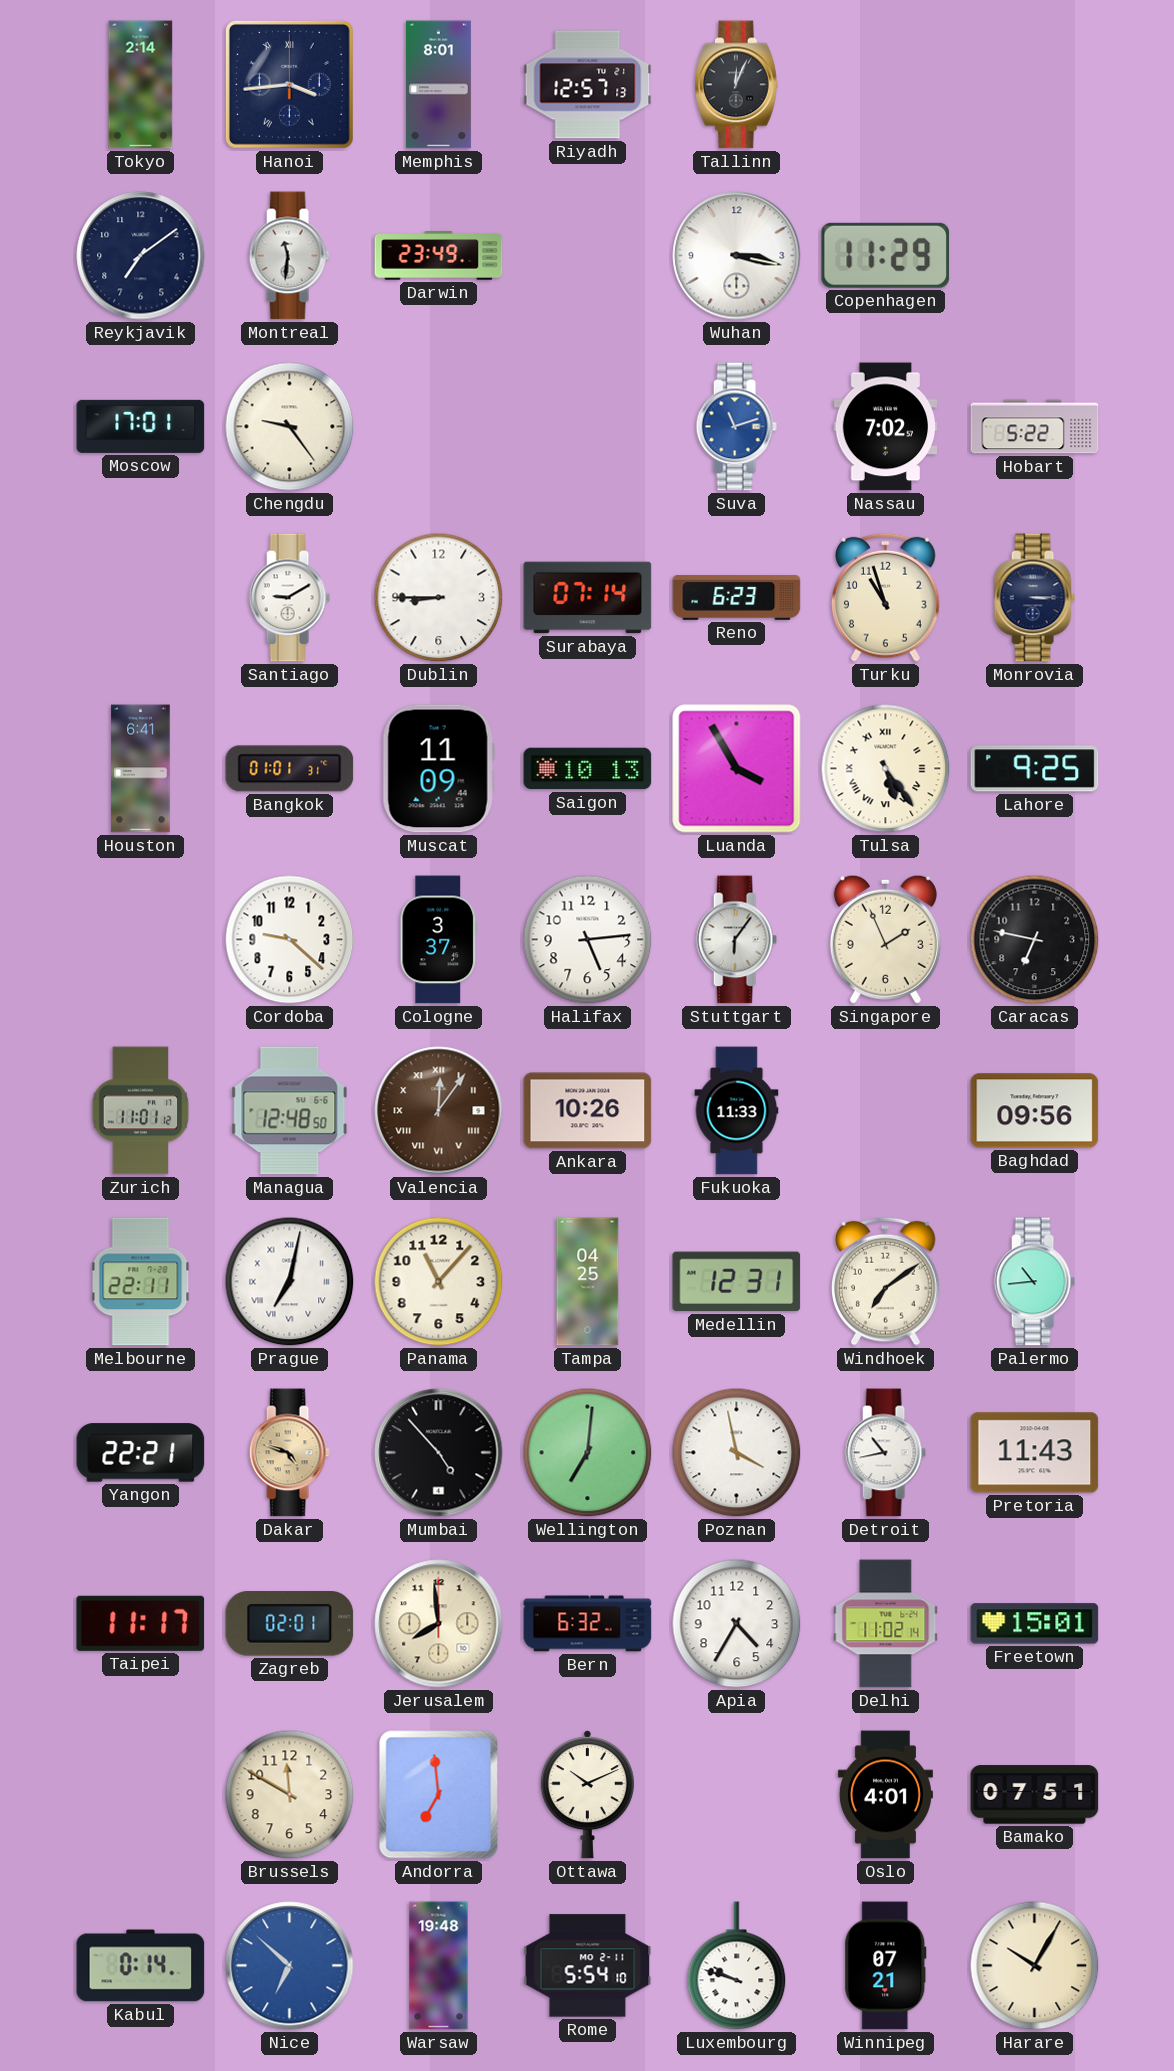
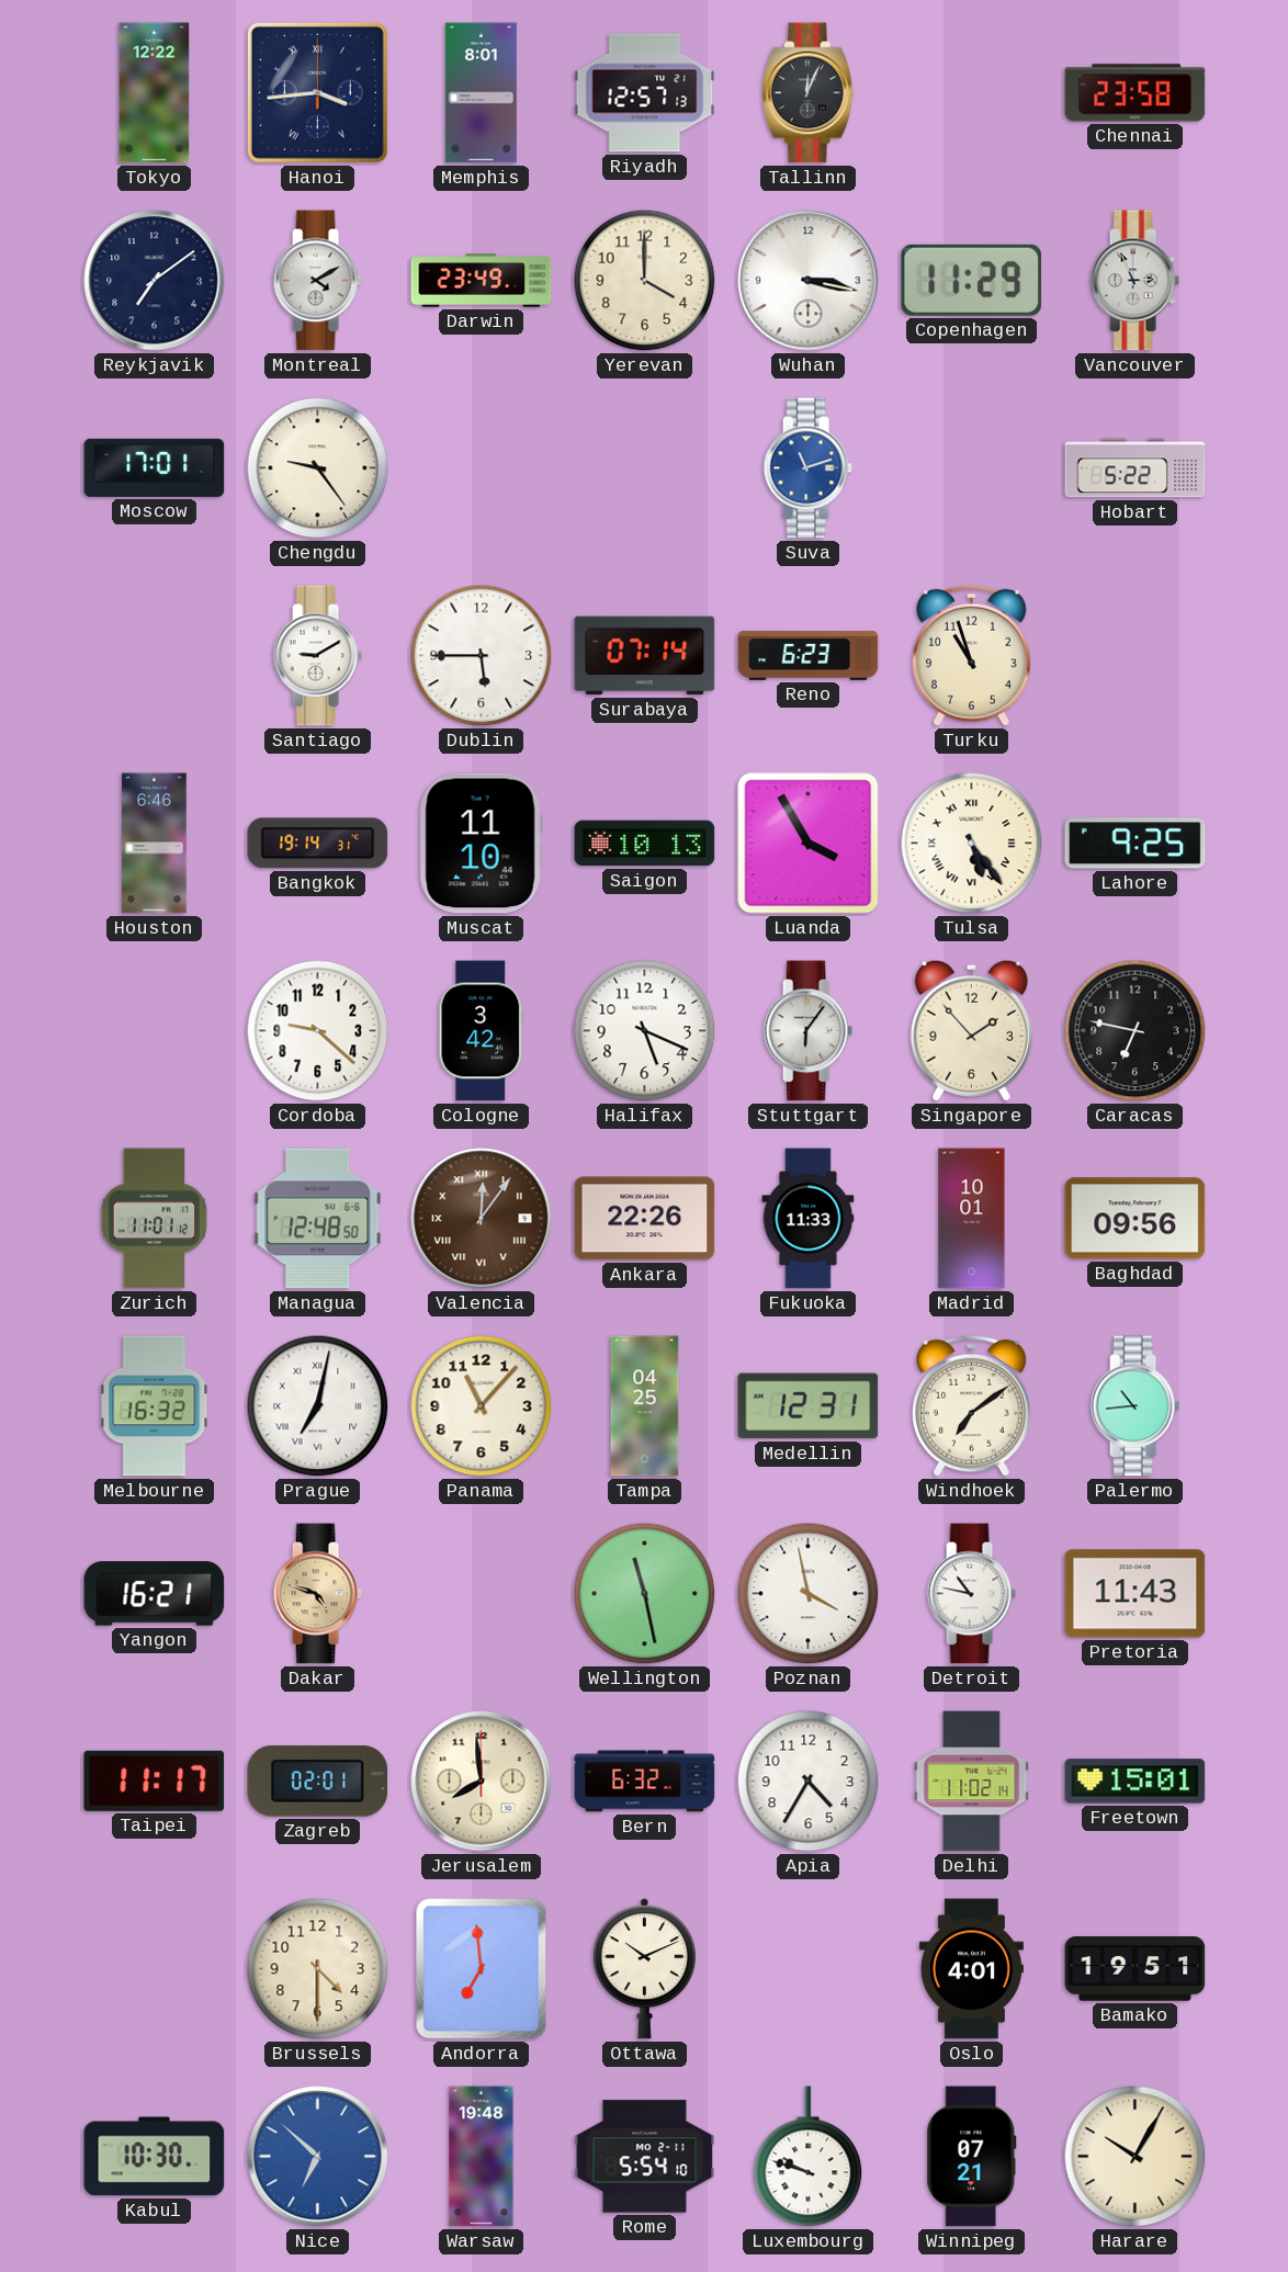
Tokyo: 2:14 -> 12:22 (155, 93)
Chennai: none -> 23:58 (1136, 93)
Montreal: 11:31 -> 4:10 (317, 281)
Yerevan: none -> 4:00 (645, 281)
Vancouver: none -> 2:56 (1134, 281)
Nassau: 7:02 -> none (886, 427)
Dublin: 8:45 -> 5:45 (482, 656)
Monrovia: 3:15 -> none (1034, 598)
Houston: 6:41 -> 6:46 (155, 844)
Bangkok: 01:01 -> 19:14 (318, 844)
Muscat: 11:09 -> 11:10 (481, 844)
Cologne: 3:37 -> 3:42 (482, 1031)
Halifax: 5:14 -> 5:19 (645, 1031)
Singapore: 1:56 -> 1:53 (971, 1030)
Ankara: 10:26 -> 22:26 (645, 1219)
Madrid: none -> 10:01 (972, 1219)
Melbourne: 22:11 -> 16:32 (155, 1406)
Yangon: 22:21 -> 16:21 (155, 1594)
Mumbai: 4:53 -> none (439, 1453)
Wellington: 7:01 -> 11:28 (645, 1594)
Detroit: 10:43 -> 10:47 (971, 1594)
Brussels: 11:50 -> 4:30 (318, 1969)
Bamako: 07:51 -> 19:51 (1136, 1969)
Kabul: 0:14 -> 10:30 (155, 2157)
